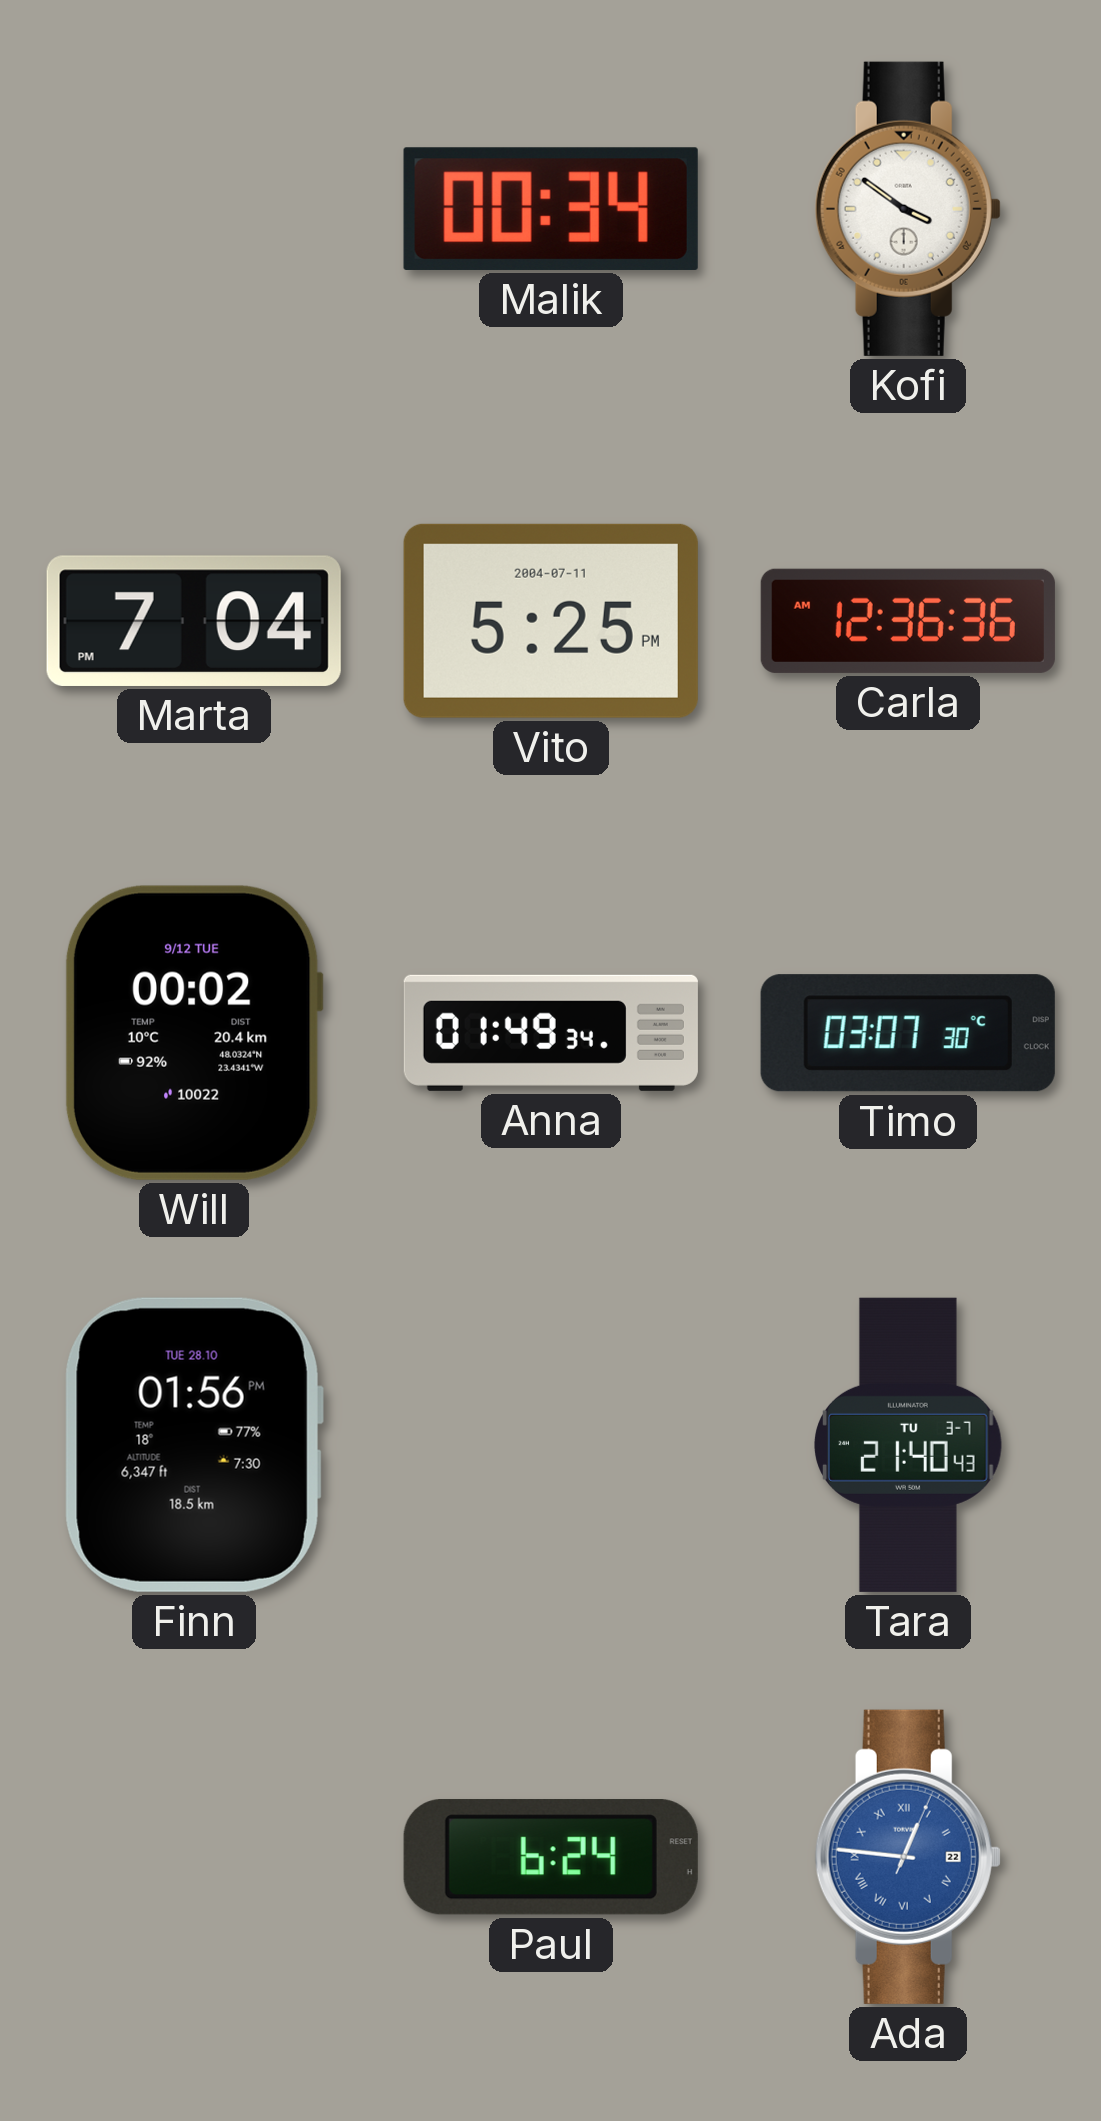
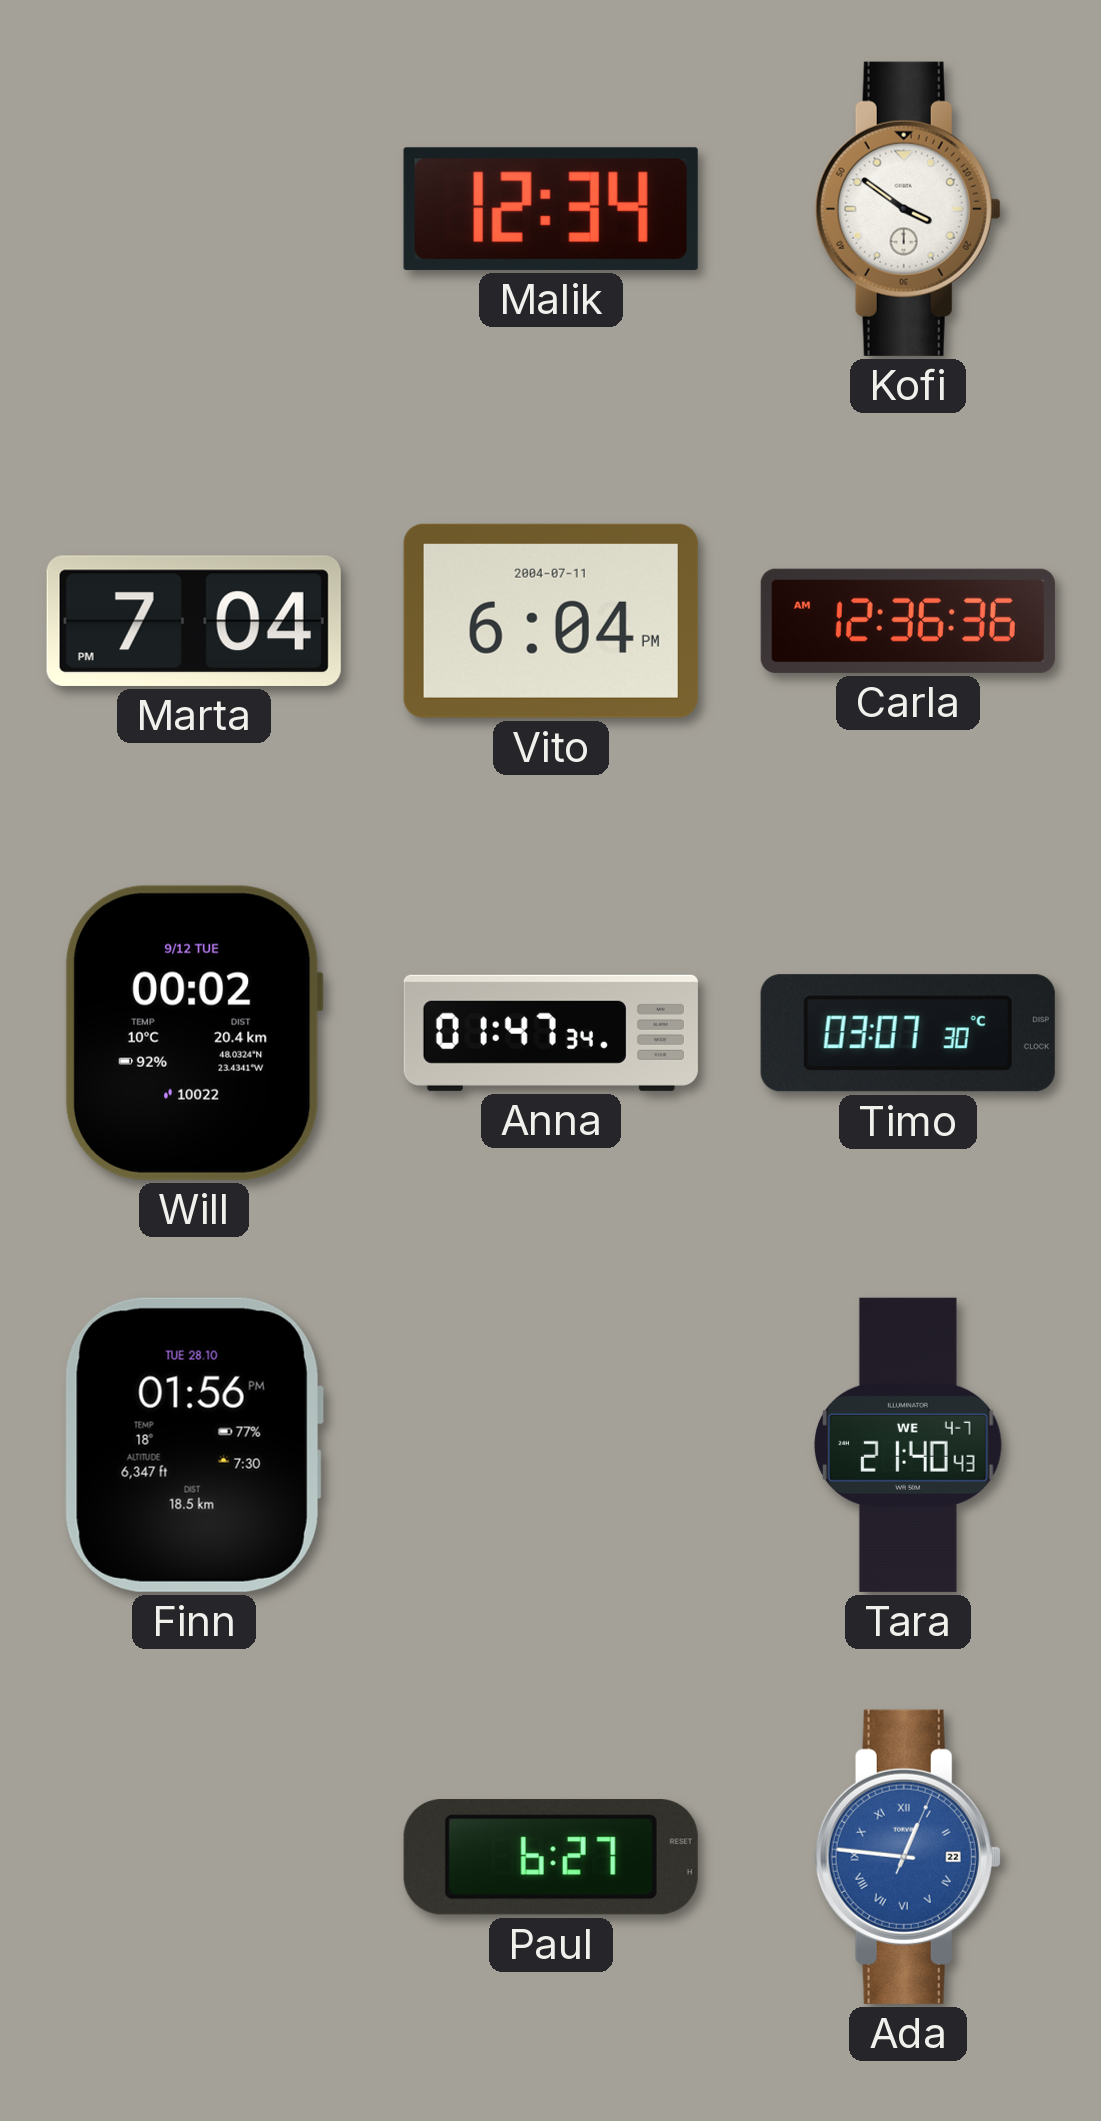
Malik: 00:34 -> 12:34 (551, 209)
Vito: 5:25 -> 6:04 (551, 621)
Anna: 01:49 -> 01:47 (551, 1033)
Tara date: TU 3-7 -> WE 4-7 (908, 1445)
Paul: 6:24 -> 6:27 (551, 1858)
